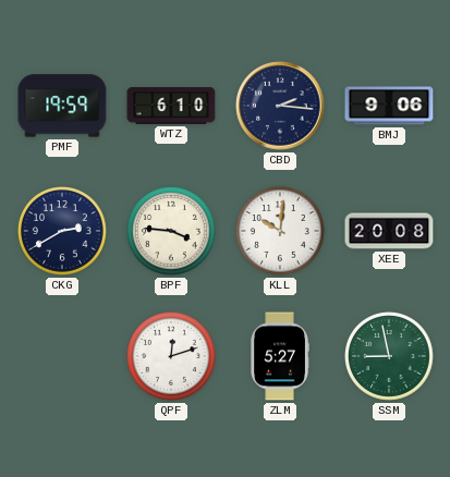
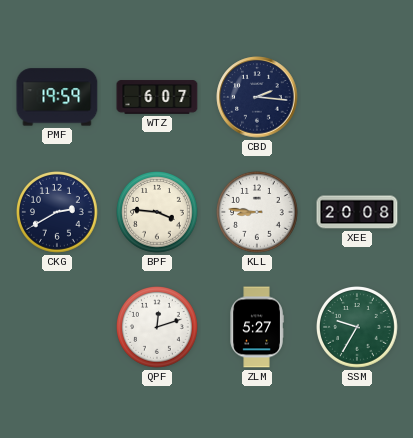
WTZ: 6:10 -> 6:07 (157, 97)
BMJ: 9:06 -> none (389, 106)
KLL: 10:01 -> 8:46 (258, 213)
SSM: 8:58 -> 9:35 (358, 328)
